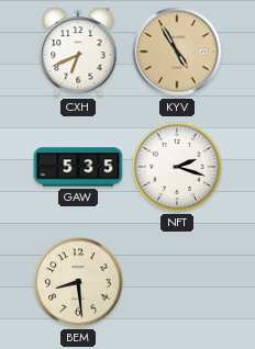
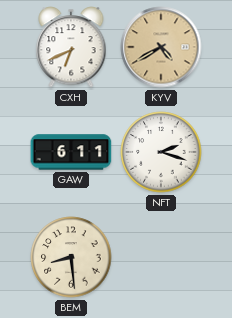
KYV: 4:55 -> 4:40 (161, 47)
GAW: 5:35 -> 6:11 (71, 152)
